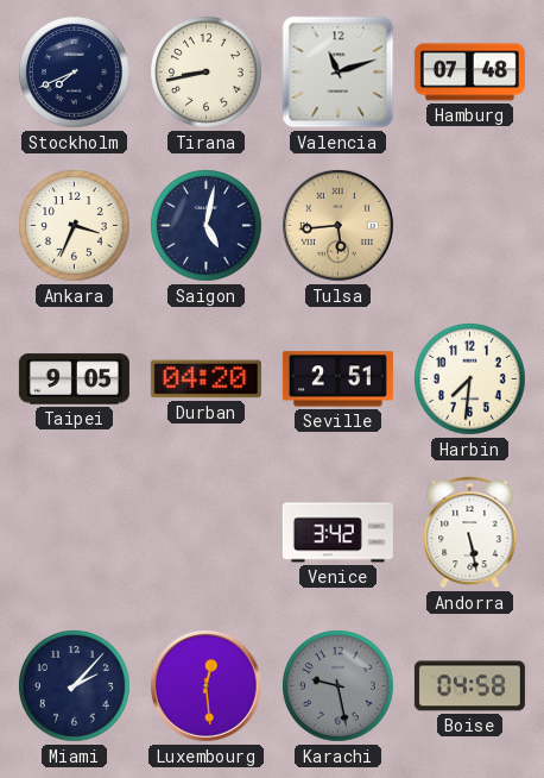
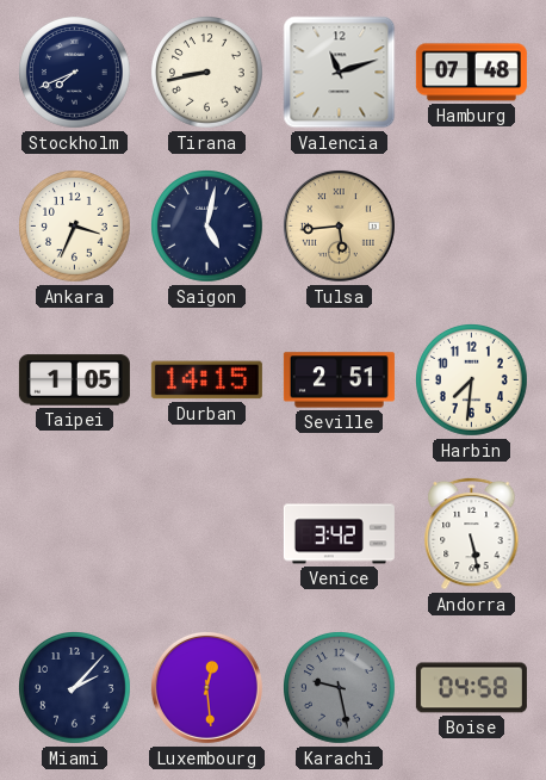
Taipei: 9:05 -> 1:05 (74, 380)
Durban: 04:20 -> 14:15 (206, 380)
